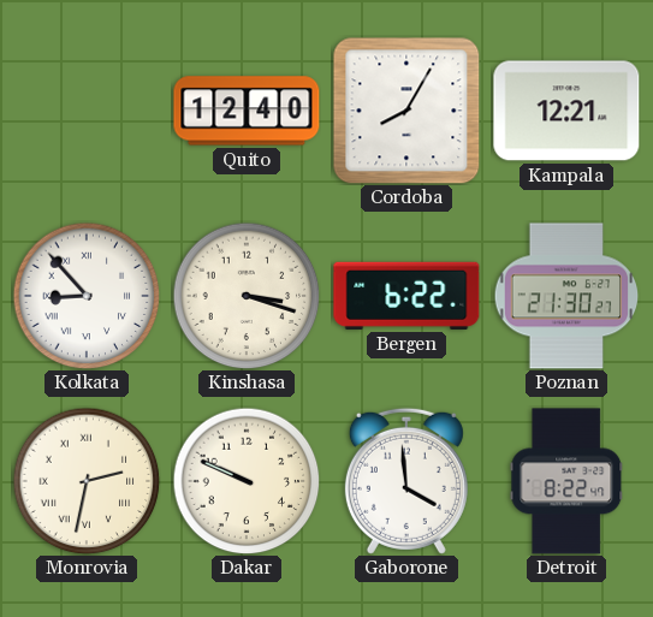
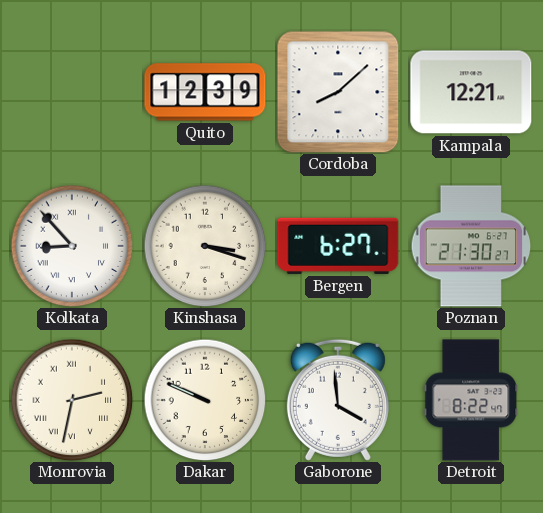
Quito: 12:40 -> 12:39 (205, 92)
Cordoba: 8:05 -> 8:08 (338, 92)
Bergen: 6:22 -> 6:27 (338, 246)
